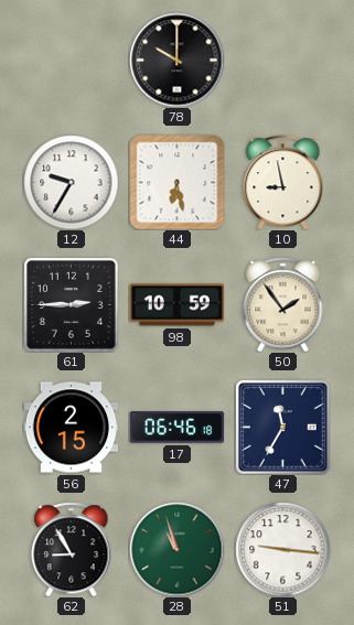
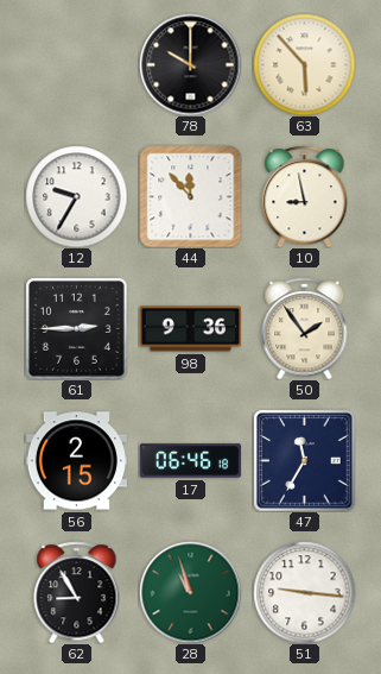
63: none -> 5:53 (304, 64)
44: 6:28 -> 11:53 (190, 196)
98: 10:59 -> 9:36 (190, 329)
